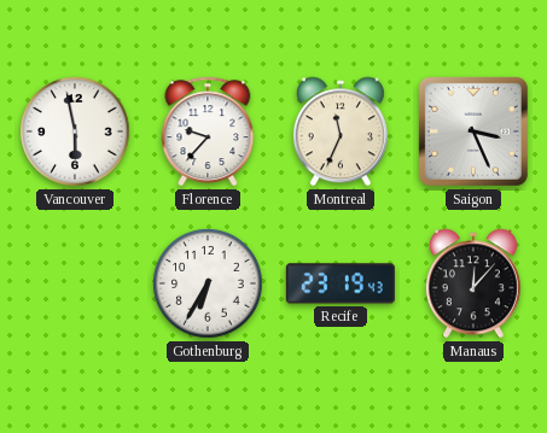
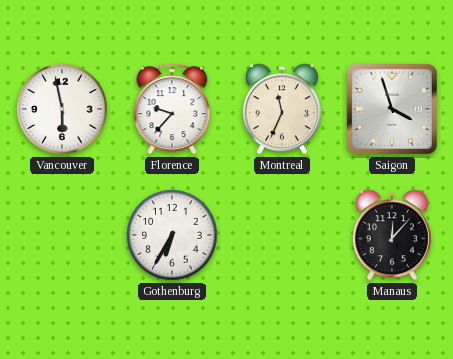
Saigon: 3:26 -> 3:57 (392, 109)
Recife: 23:19 -> none (341, 283)
